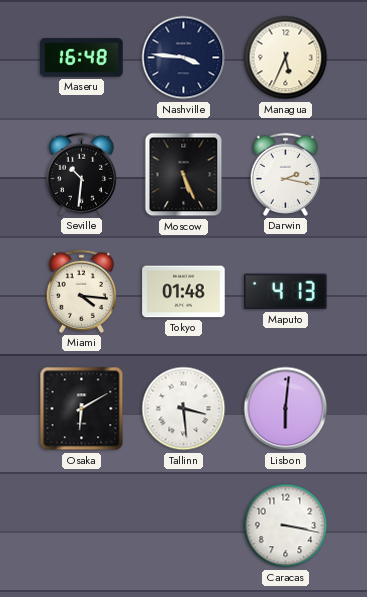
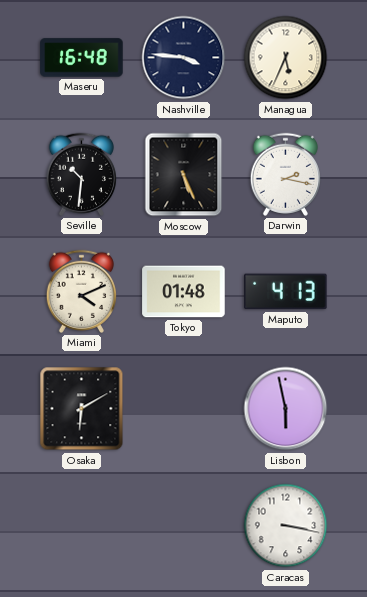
Miami: 4:16 -> 4:11 (81, 291)
Tallinn: 3:29 -> none (184, 409)
Lisbon: 6:01 -> 5:58 (286, 409)
